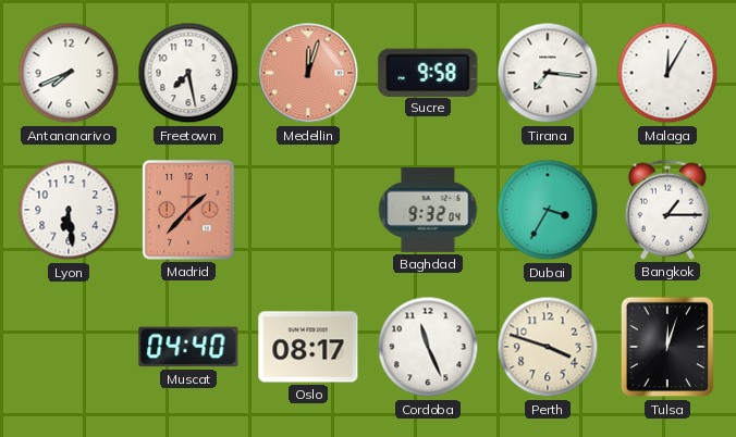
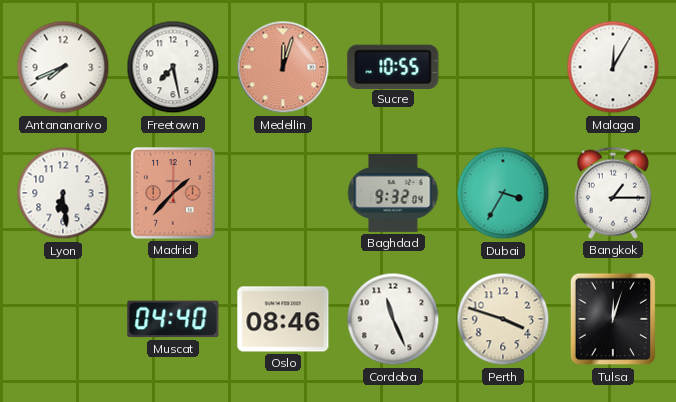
Sucre: 9:58 -> 10:55 (393, 66)
Tirana: 7:16 -> none (548, 73)
Oslo: 08:17 -> 08:46 (283, 319)
